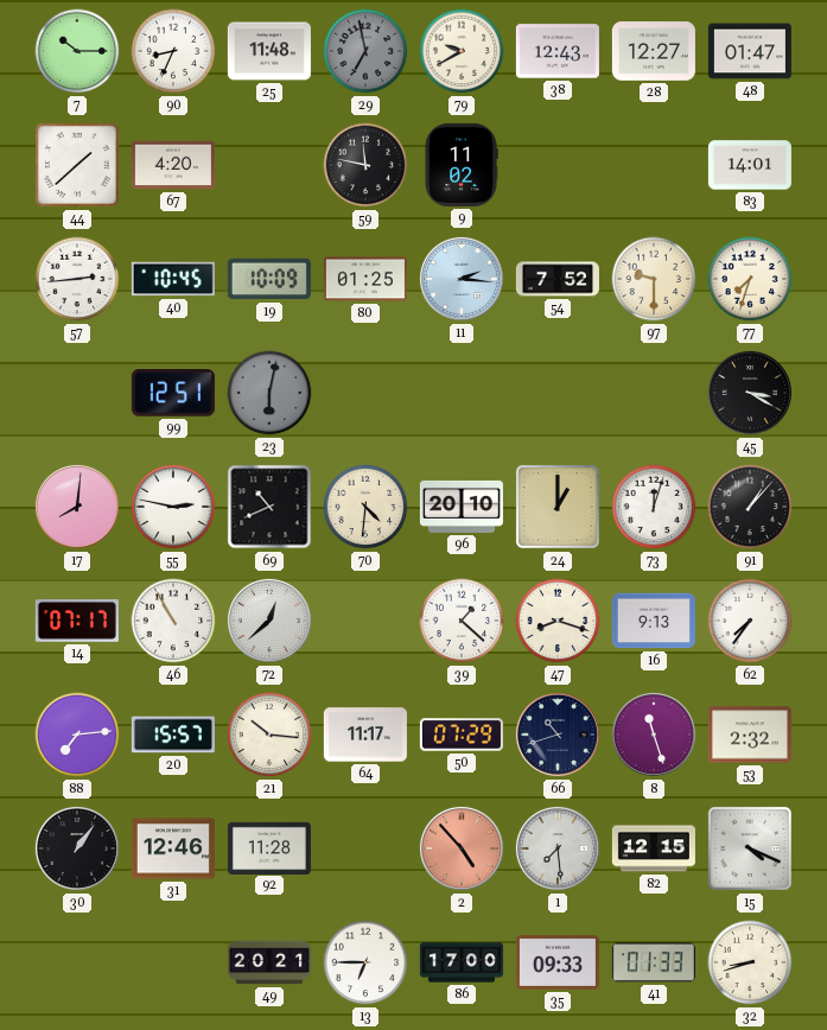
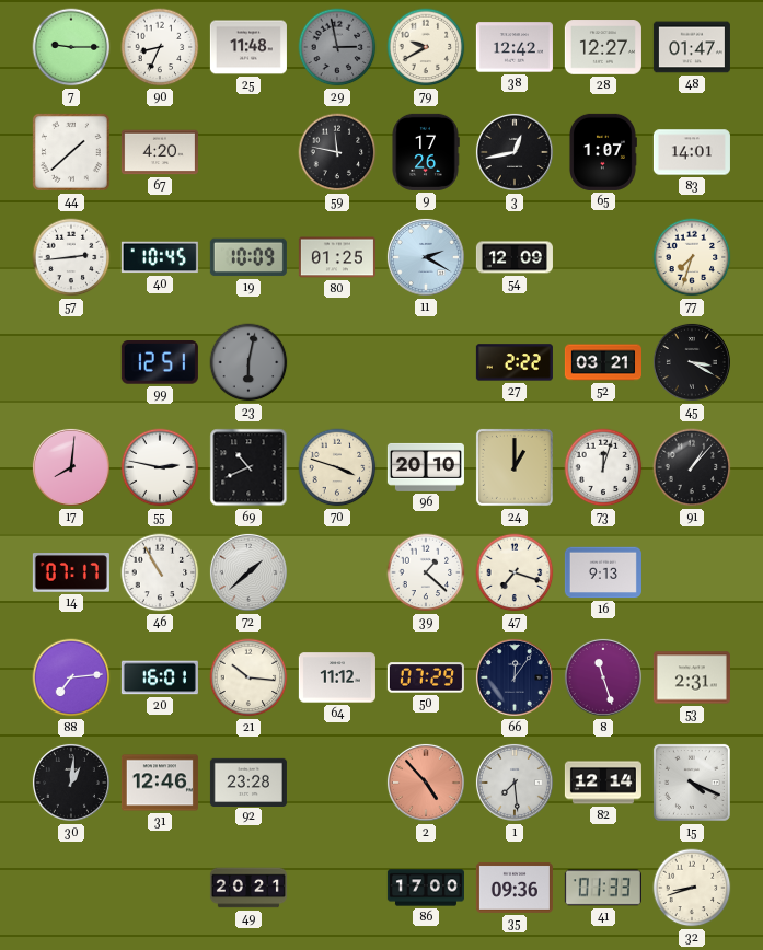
7: 10:15 -> 9:15 (71, 47)
29: 6:58 -> 2:58 (337, 47)
38: 12:43 -> 12:42 (515, 47)
9: 11:02 -> 17:26 (426, 152)
3: none -> 12:43 (515, 152)
65: none -> 1:07 (602, 152)
11: 2:16 -> 2:20 (426, 257)
54: 7:52 -> 12:09 (515, 257)
97: 9:30 -> none (654, 279)
27: none -> 2:22 (515, 362)
52: none -> 03:21 (603, 362)
70: 4:31 -> 3:48 (337, 467)
72: 12:38 -> 1:38 (248, 572)
47: 8:18 -> 7:18 (515, 572)
62: 7:36 -> none (750, 621)
20: 15:57 -> 16:01 (160, 677)
64: 11:17 -> 11:12 (337, 677)
66: 10:42 -> 12:06 (515, 677)
53: 2:32 -> 2:31 (692, 677)
30: 1:06 -> 1:01 (71, 783)
92: 11:28 -> 23:28 (248, 781)
82: 12:15 -> 12:14 (603, 783)
13: 6:45 -> none (365, 962)
35: 09:33 -> 09:36 (515, 888)
